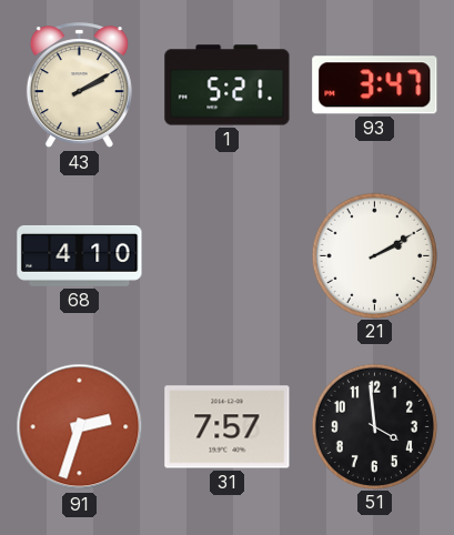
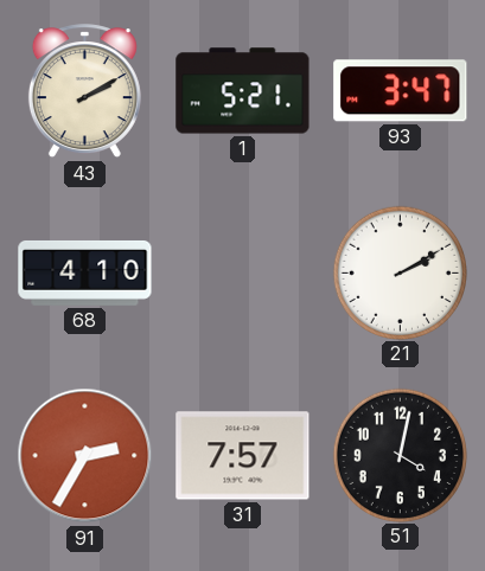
91: 2:33 -> 2:35 (85, 456)
51: 3:59 -> 4:02 (400, 455)
